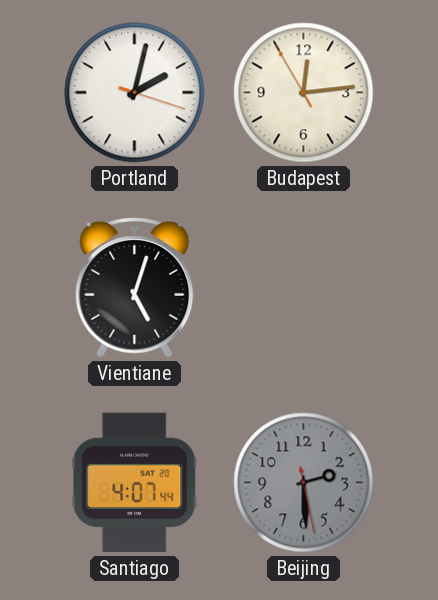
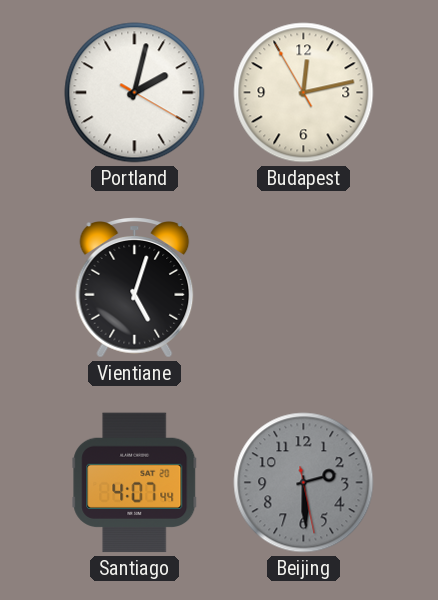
Portland: 2:02:18 -> 2:02:20 (135, 93)
Budapest: 12:13 -> 12:12 (304, 93)
